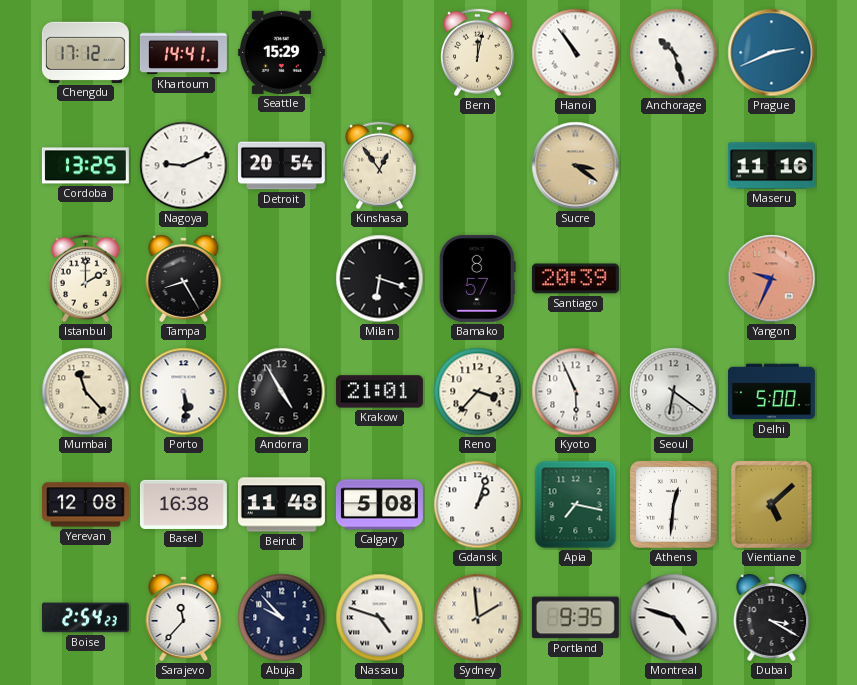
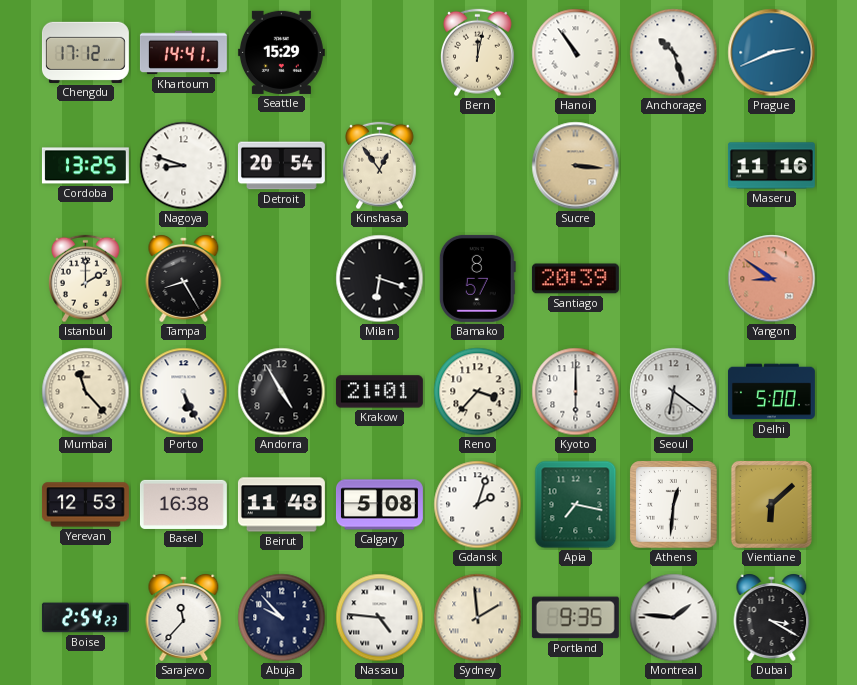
Nagoya: 9:11 -> 8:48 (184, 166)
Sucre: 3:21 -> 3:16 (576, 166)
Yangon: 9:34 -> 8:51 (772, 279)
Porto: 5:29 -> 5:26 (184, 392)
Kyoto: 5:56 -> 6:00 (576, 392)
Yerevan: 12:08 -> 12:53 (85, 505)
Gdansk: 1:03 -> 2:03 (478, 505)
Vientiane: 5:08 -> 6:08 (771, 504)
Nassau: 4:48 -> 4:46 (380, 618)
Montreal: 4:48 -> 1:46 (674, 618)
